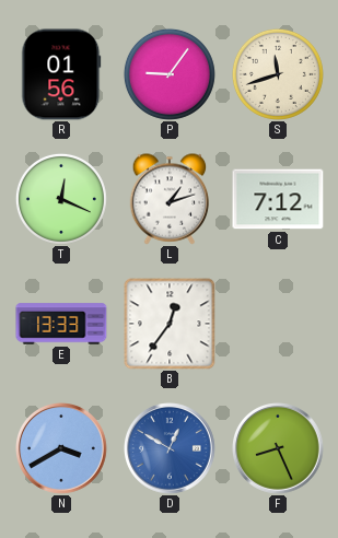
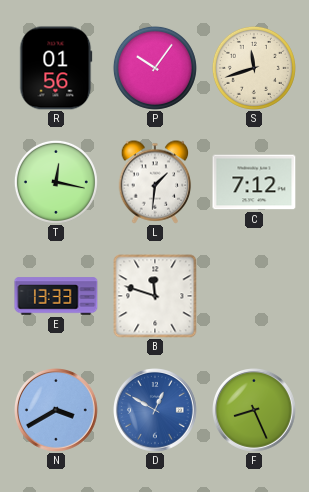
P: 9:06 -> 10:06 (155, 68)
T: 12:19 -> 12:17 (56, 182)
L: 1:12 -> 1:31 (155, 182)
B: 12:36 -> 11:48 (155, 296)
